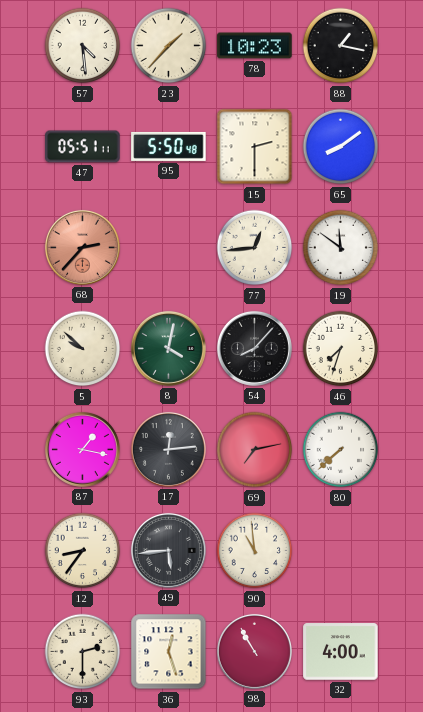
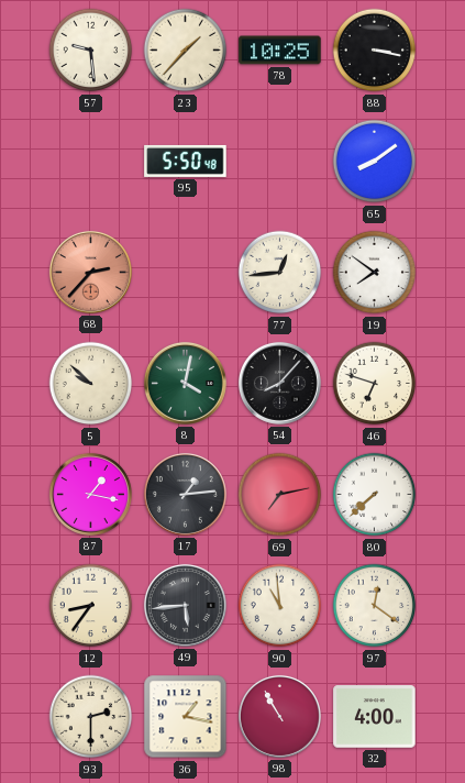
57: 4:29 -> 9:29 (91, 51)
78: 10:23 -> 10:25 (280, 51)
88: 1:17 -> 3:17 (375, 51)
47: 05:51 -> none (83, 147)
15: 2:30 -> none (255, 147)
19: 11:51 -> 7:51 (375, 273)
46: 7:33 -> 6:48 (375, 384)
17: 12:14 -> 1:14 (185, 494)
97: none -> 12:21 (375, 606)
36: 12:27 -> 1:17 (186, 717)
